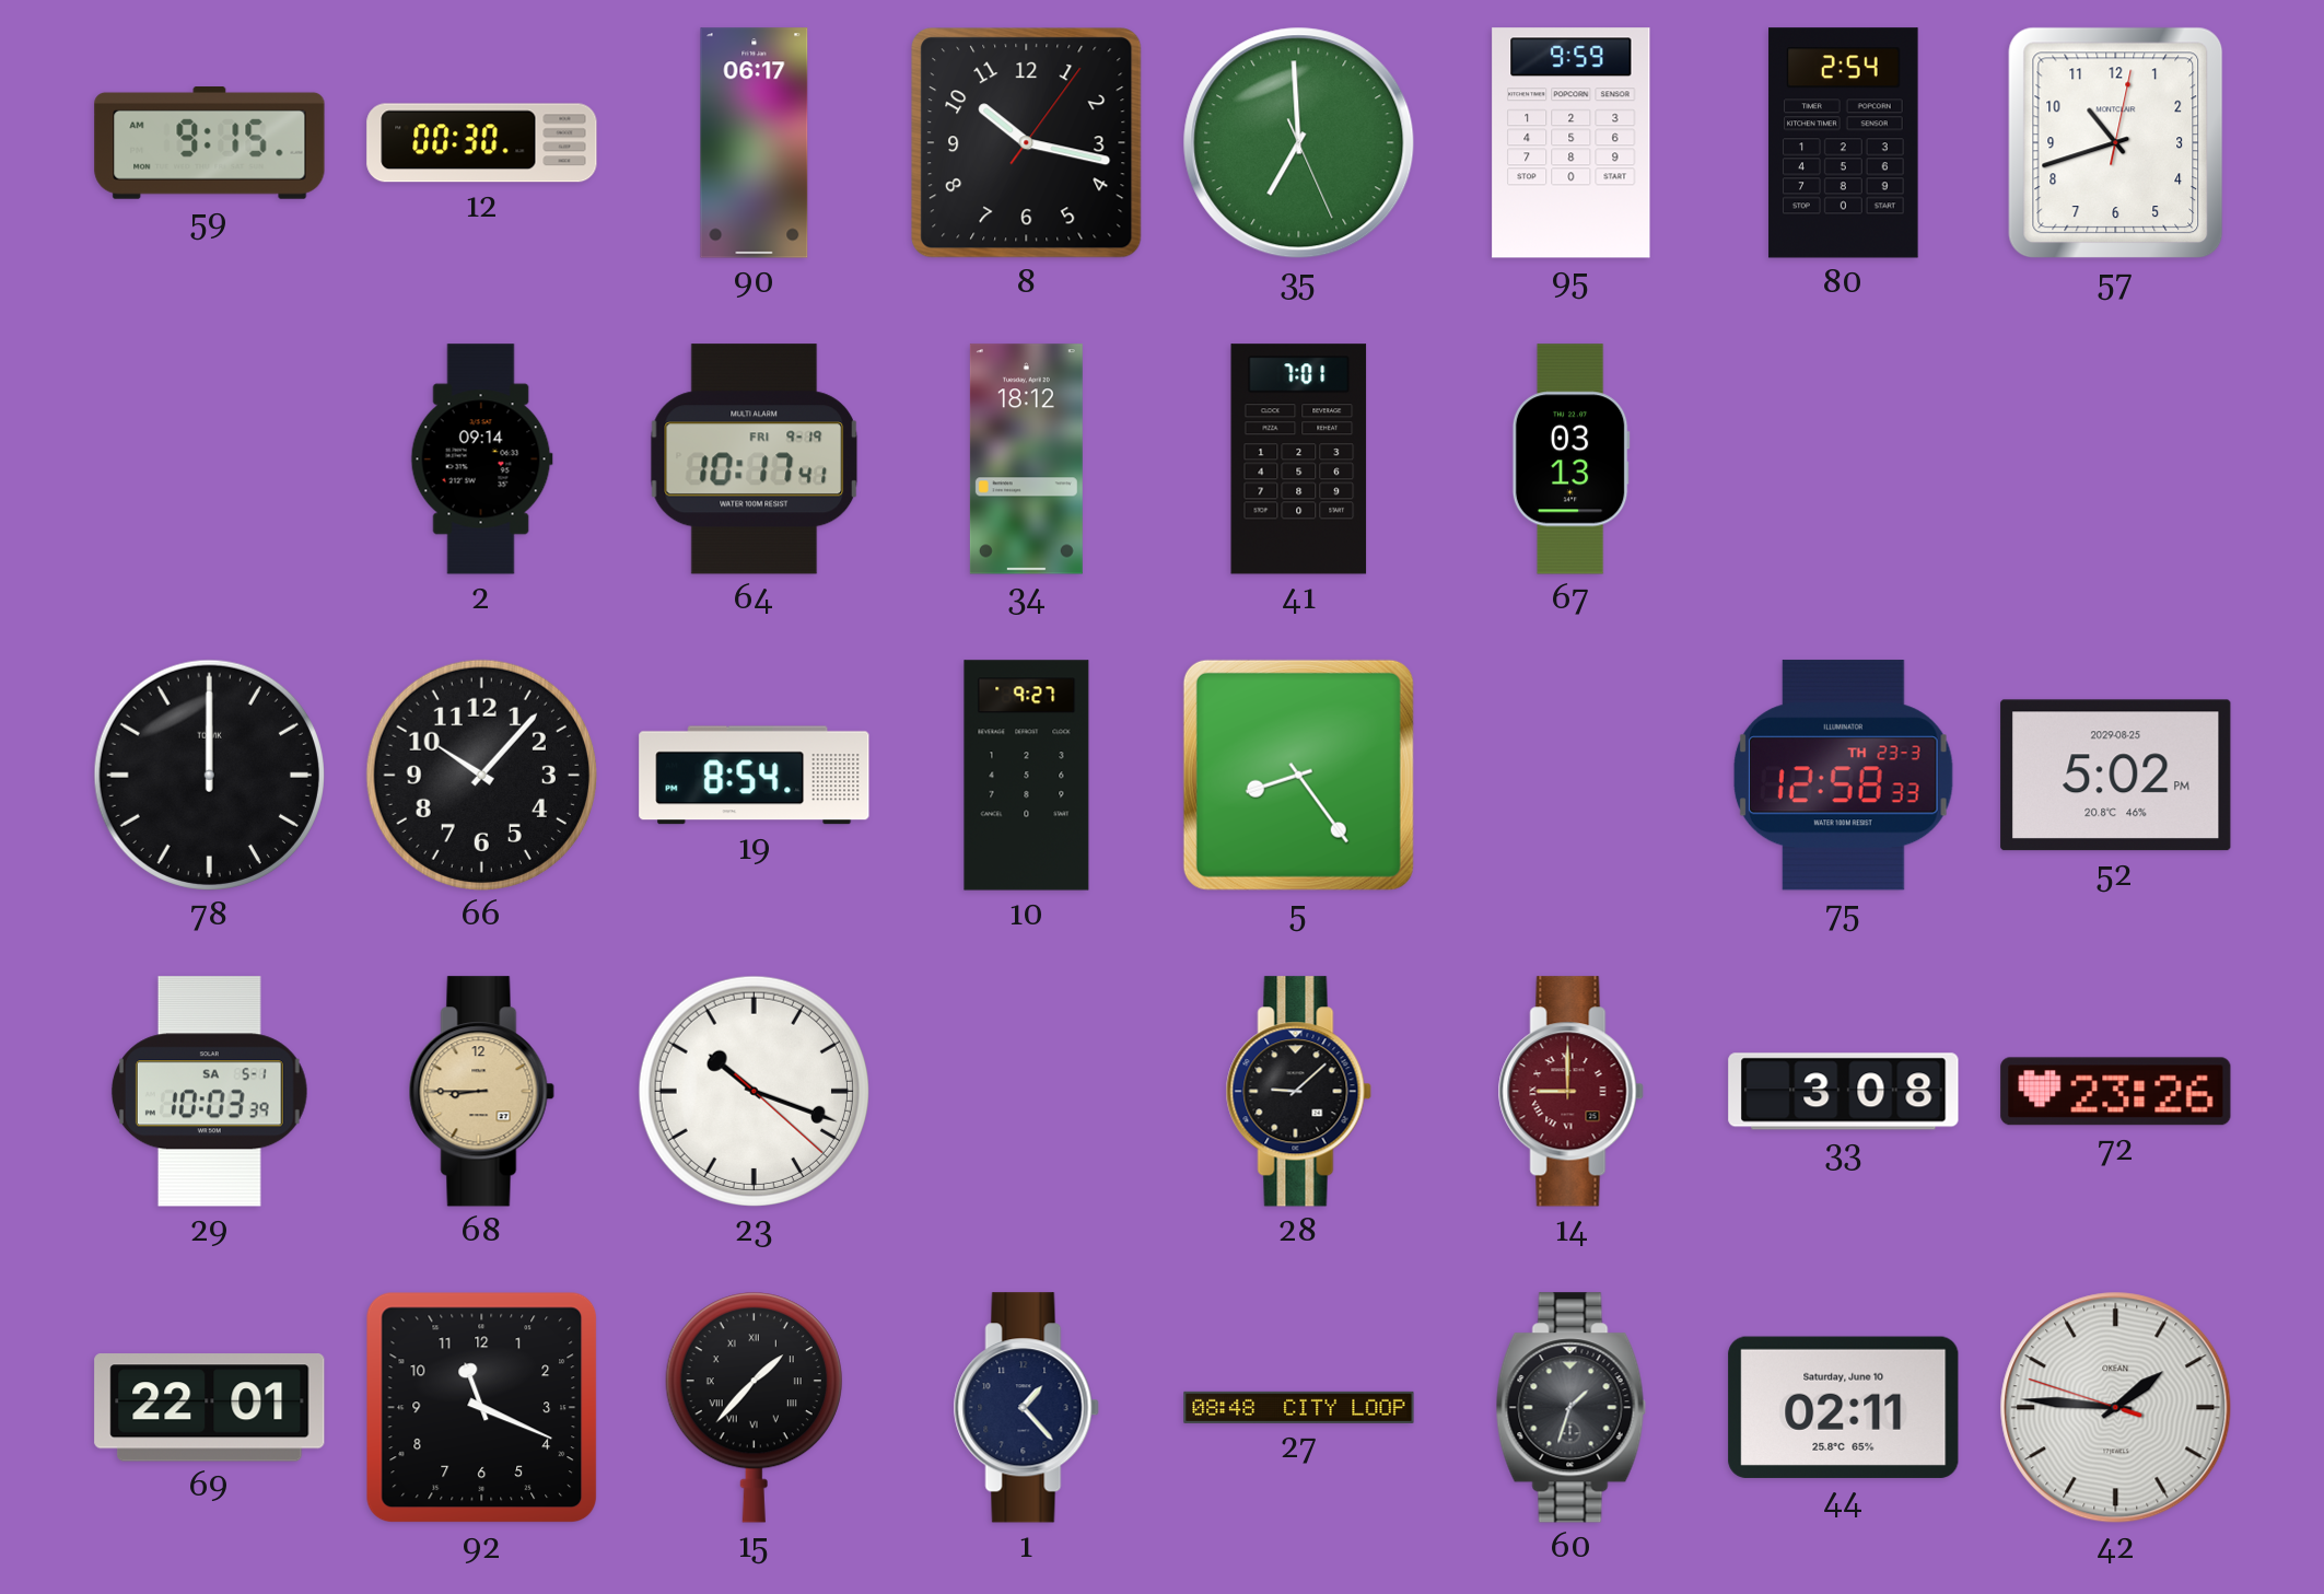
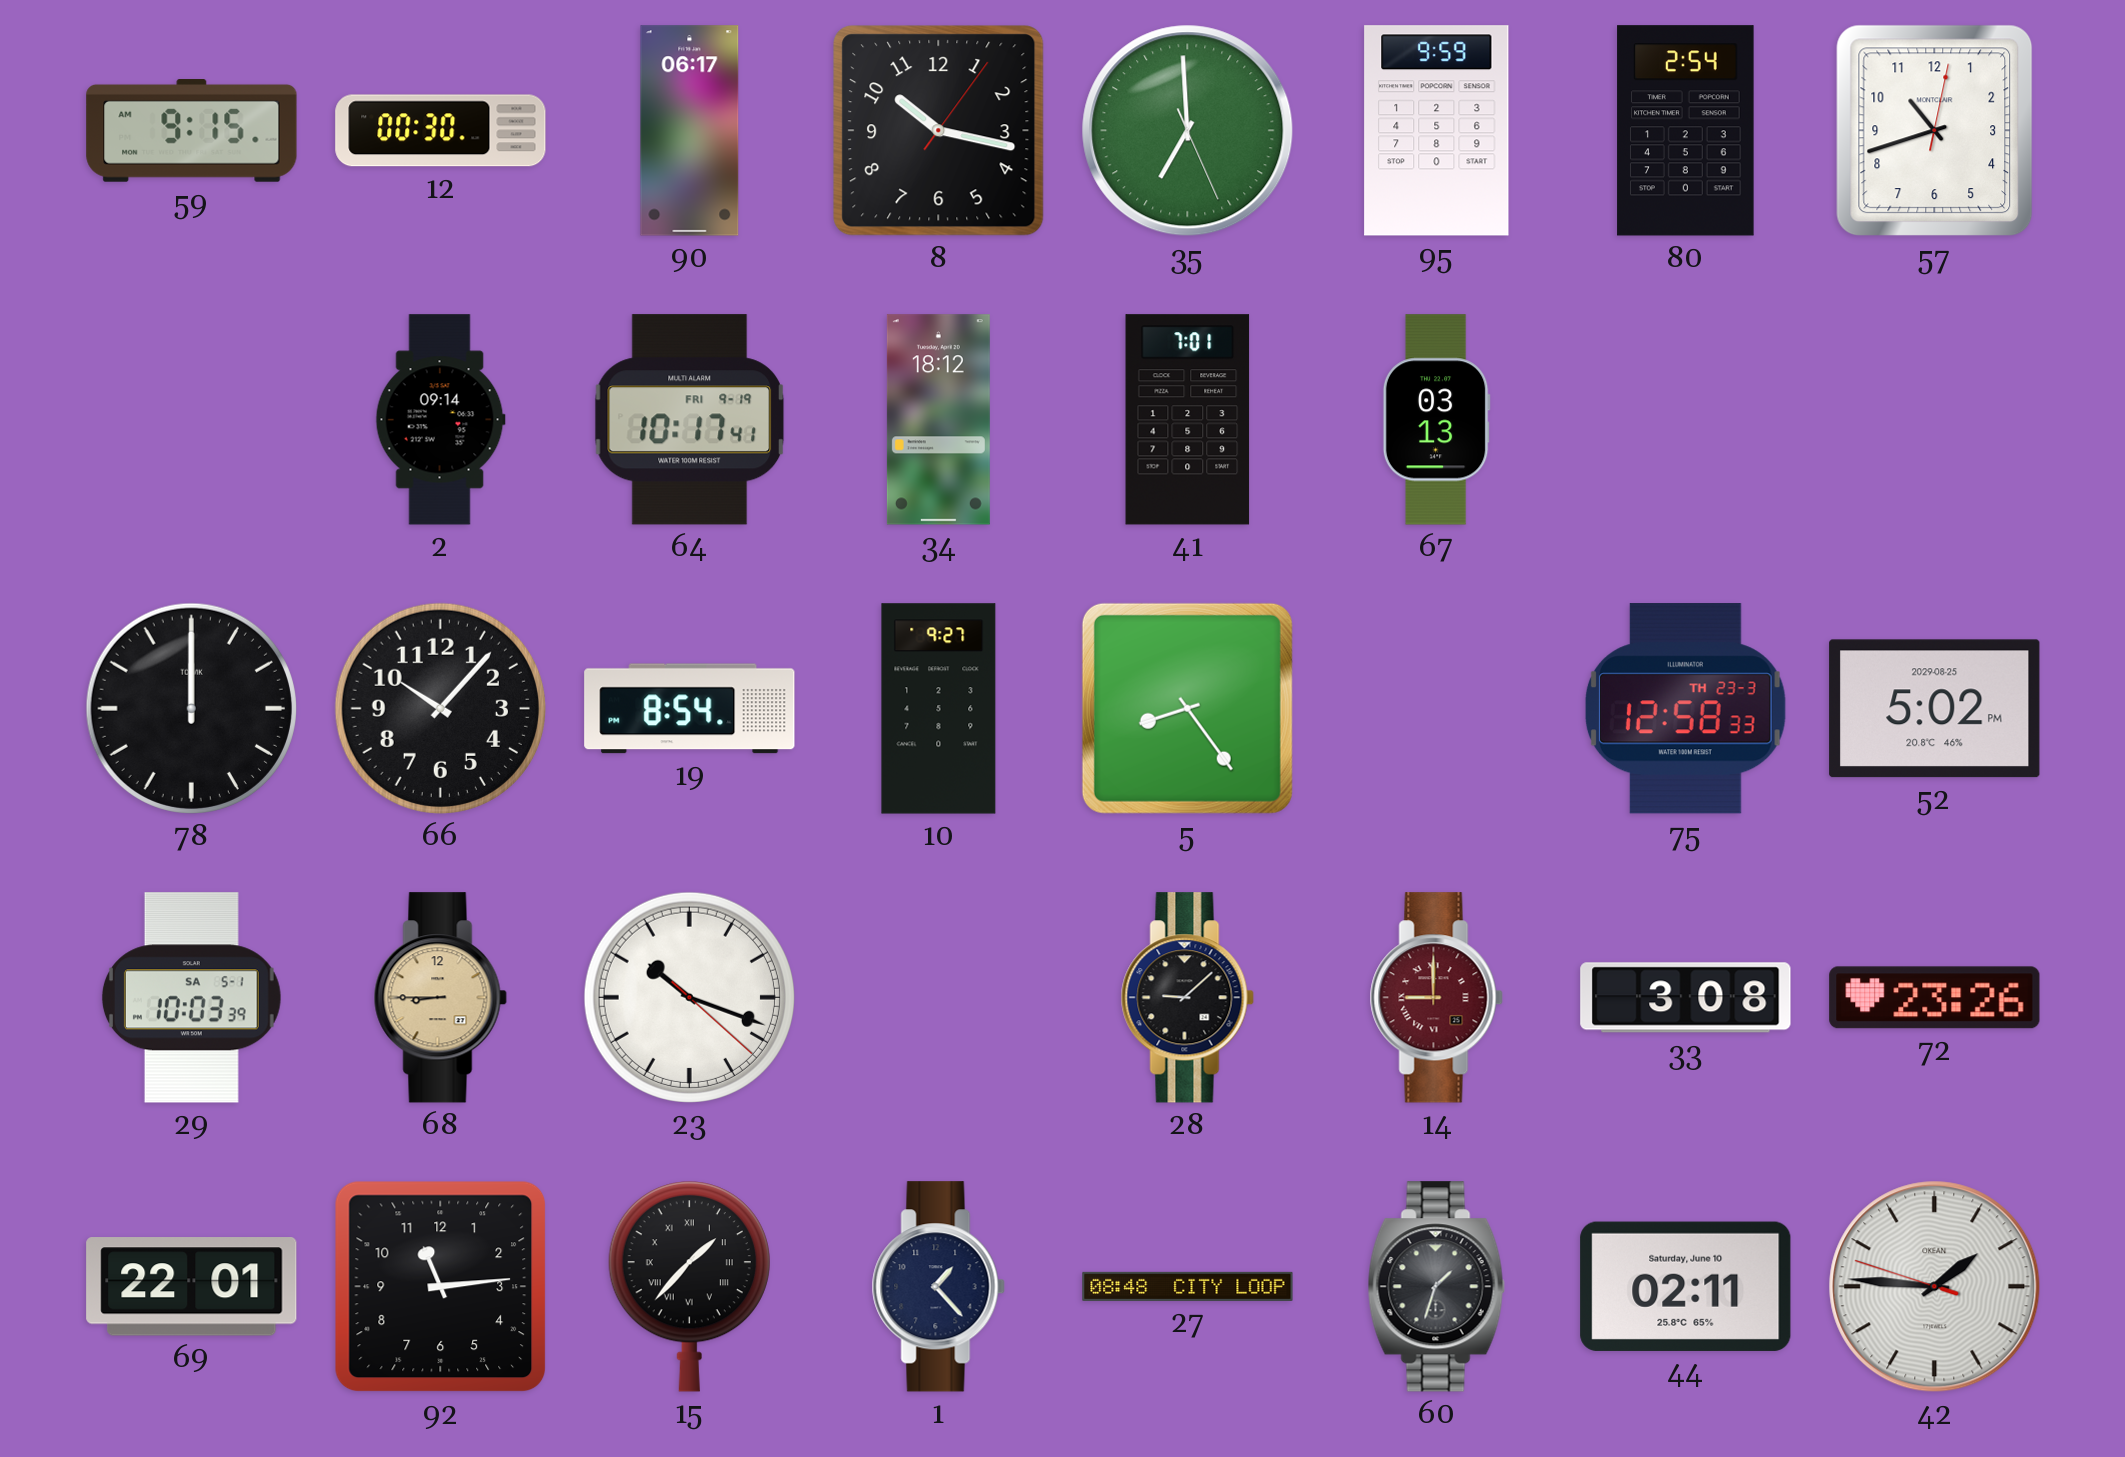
92: 11:19 -> 11:14 (441, 1287)
